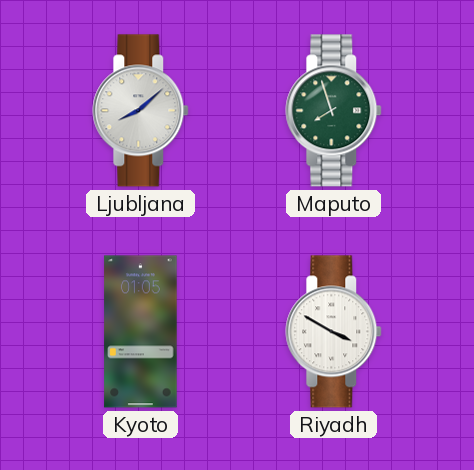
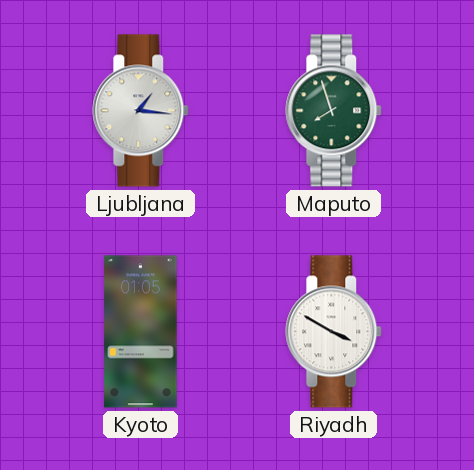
Ljubljana: 8:08 -> 1:16 (141, 111)
